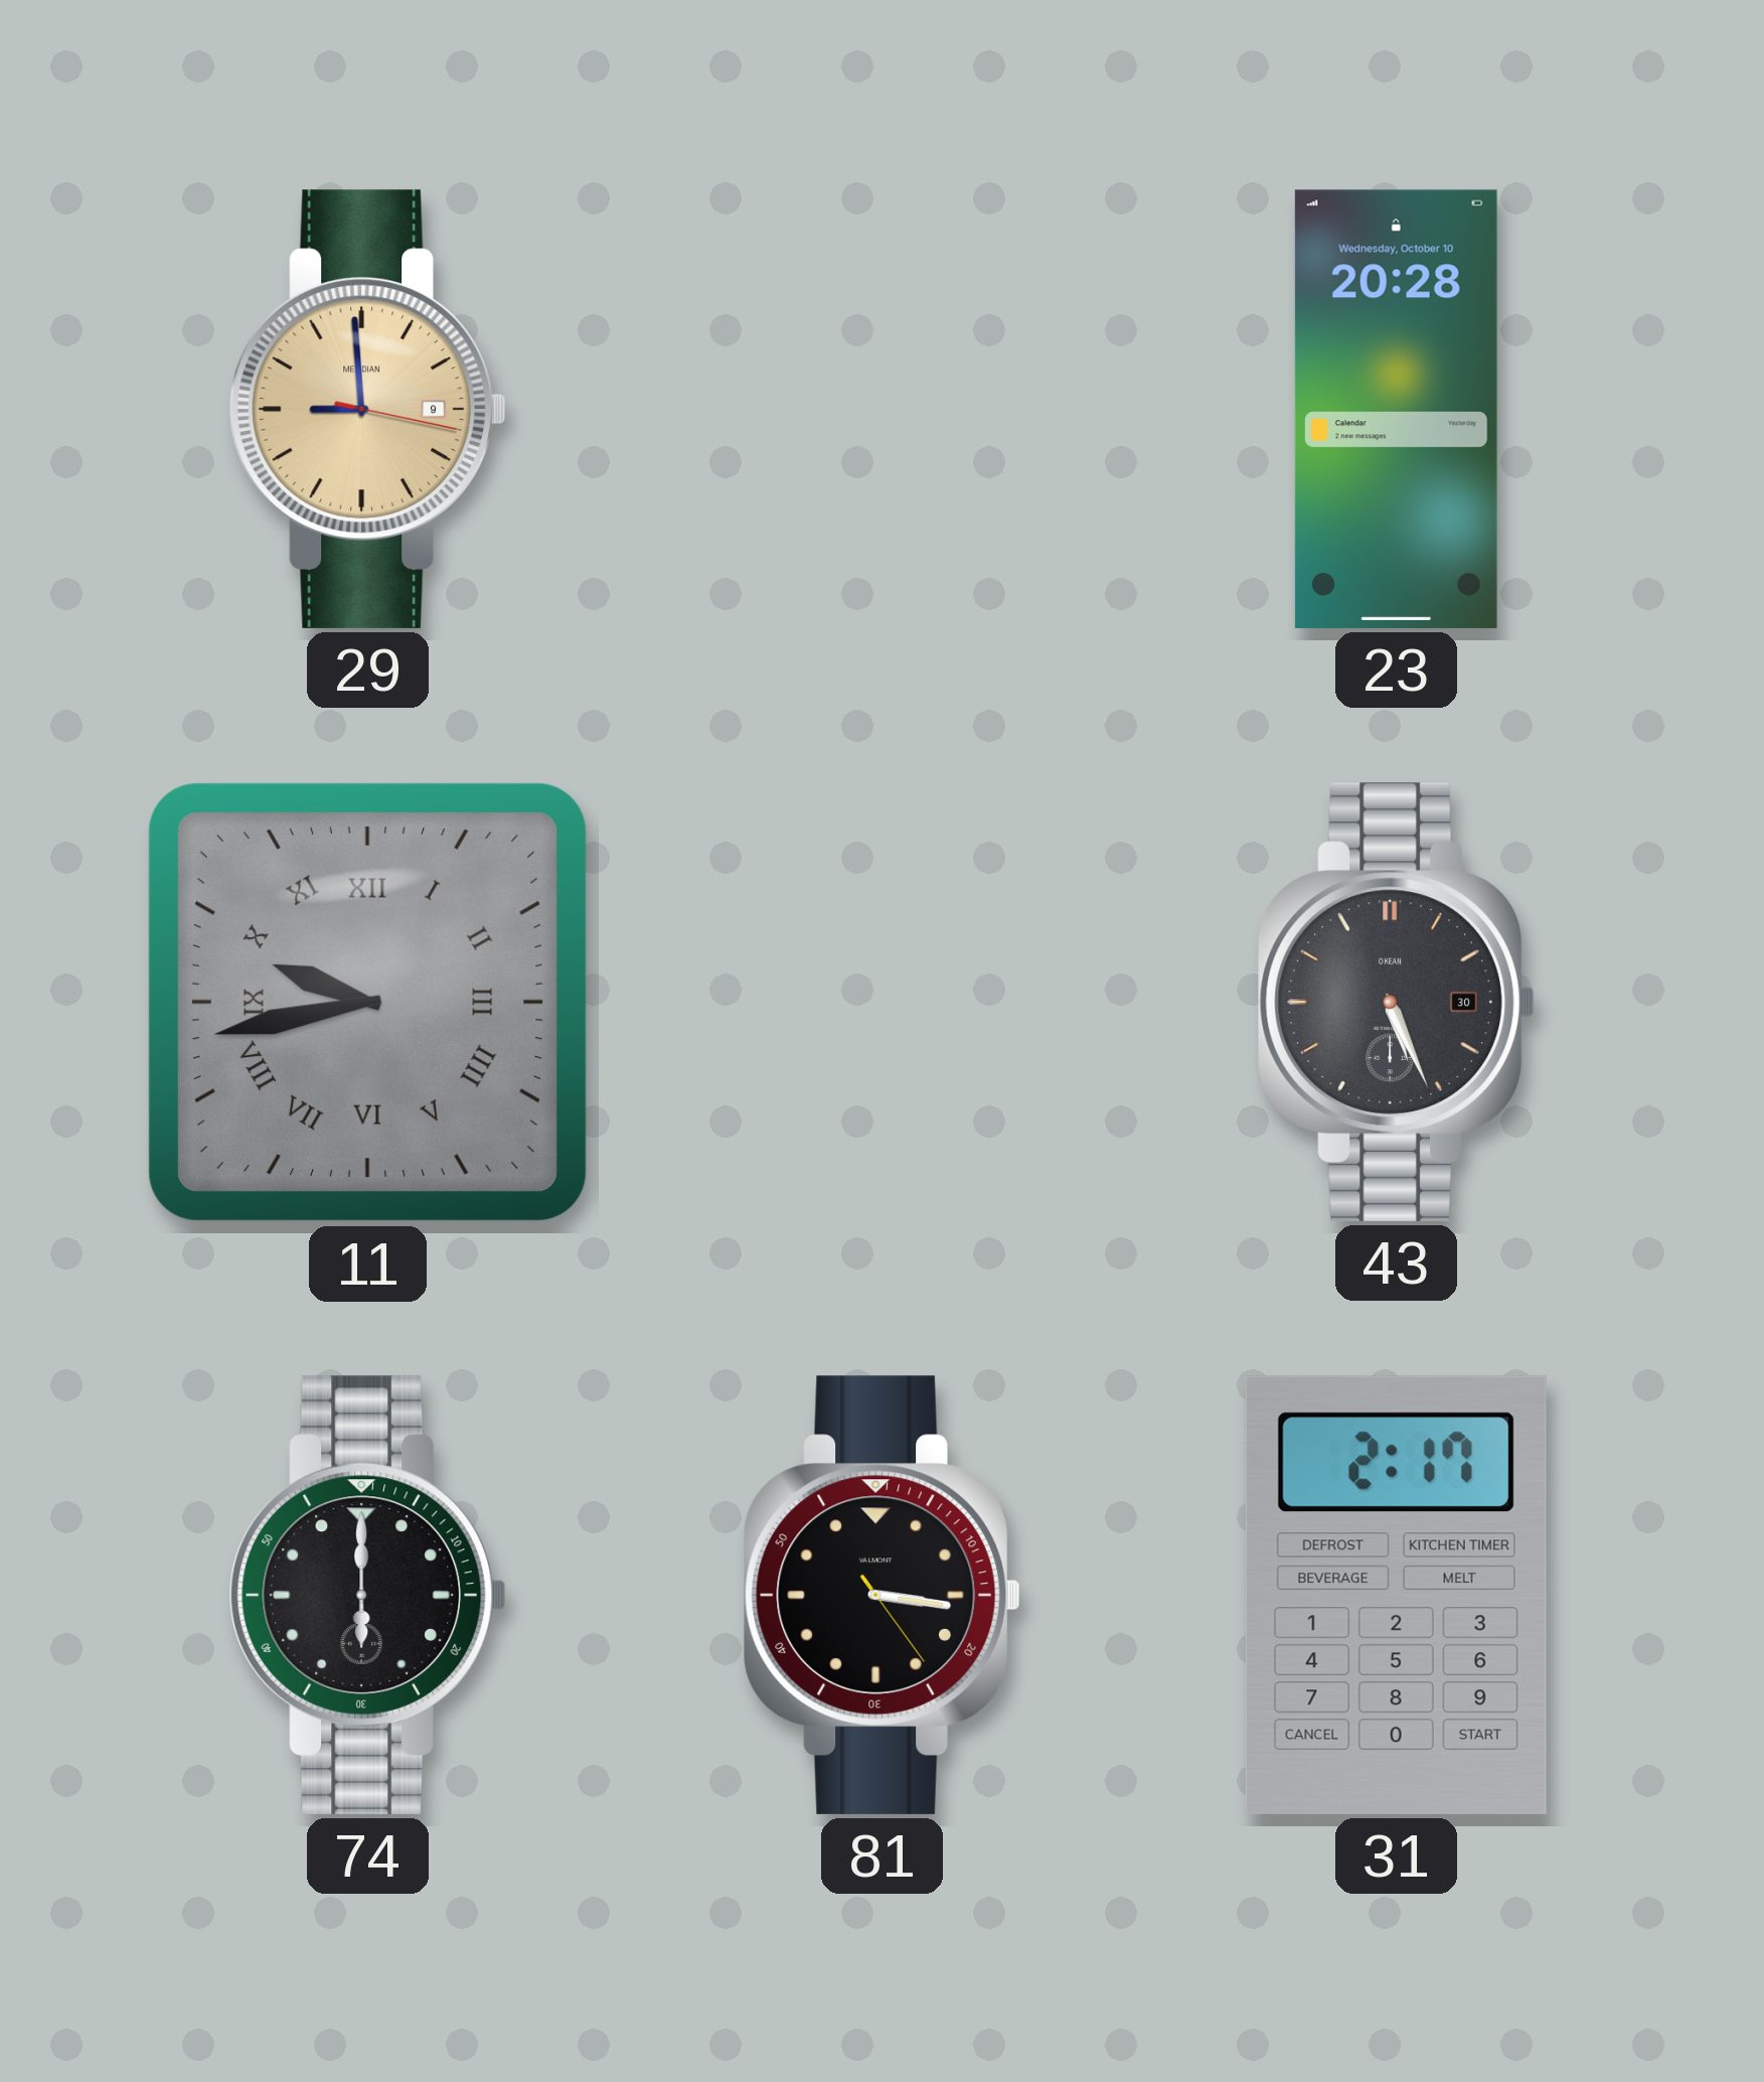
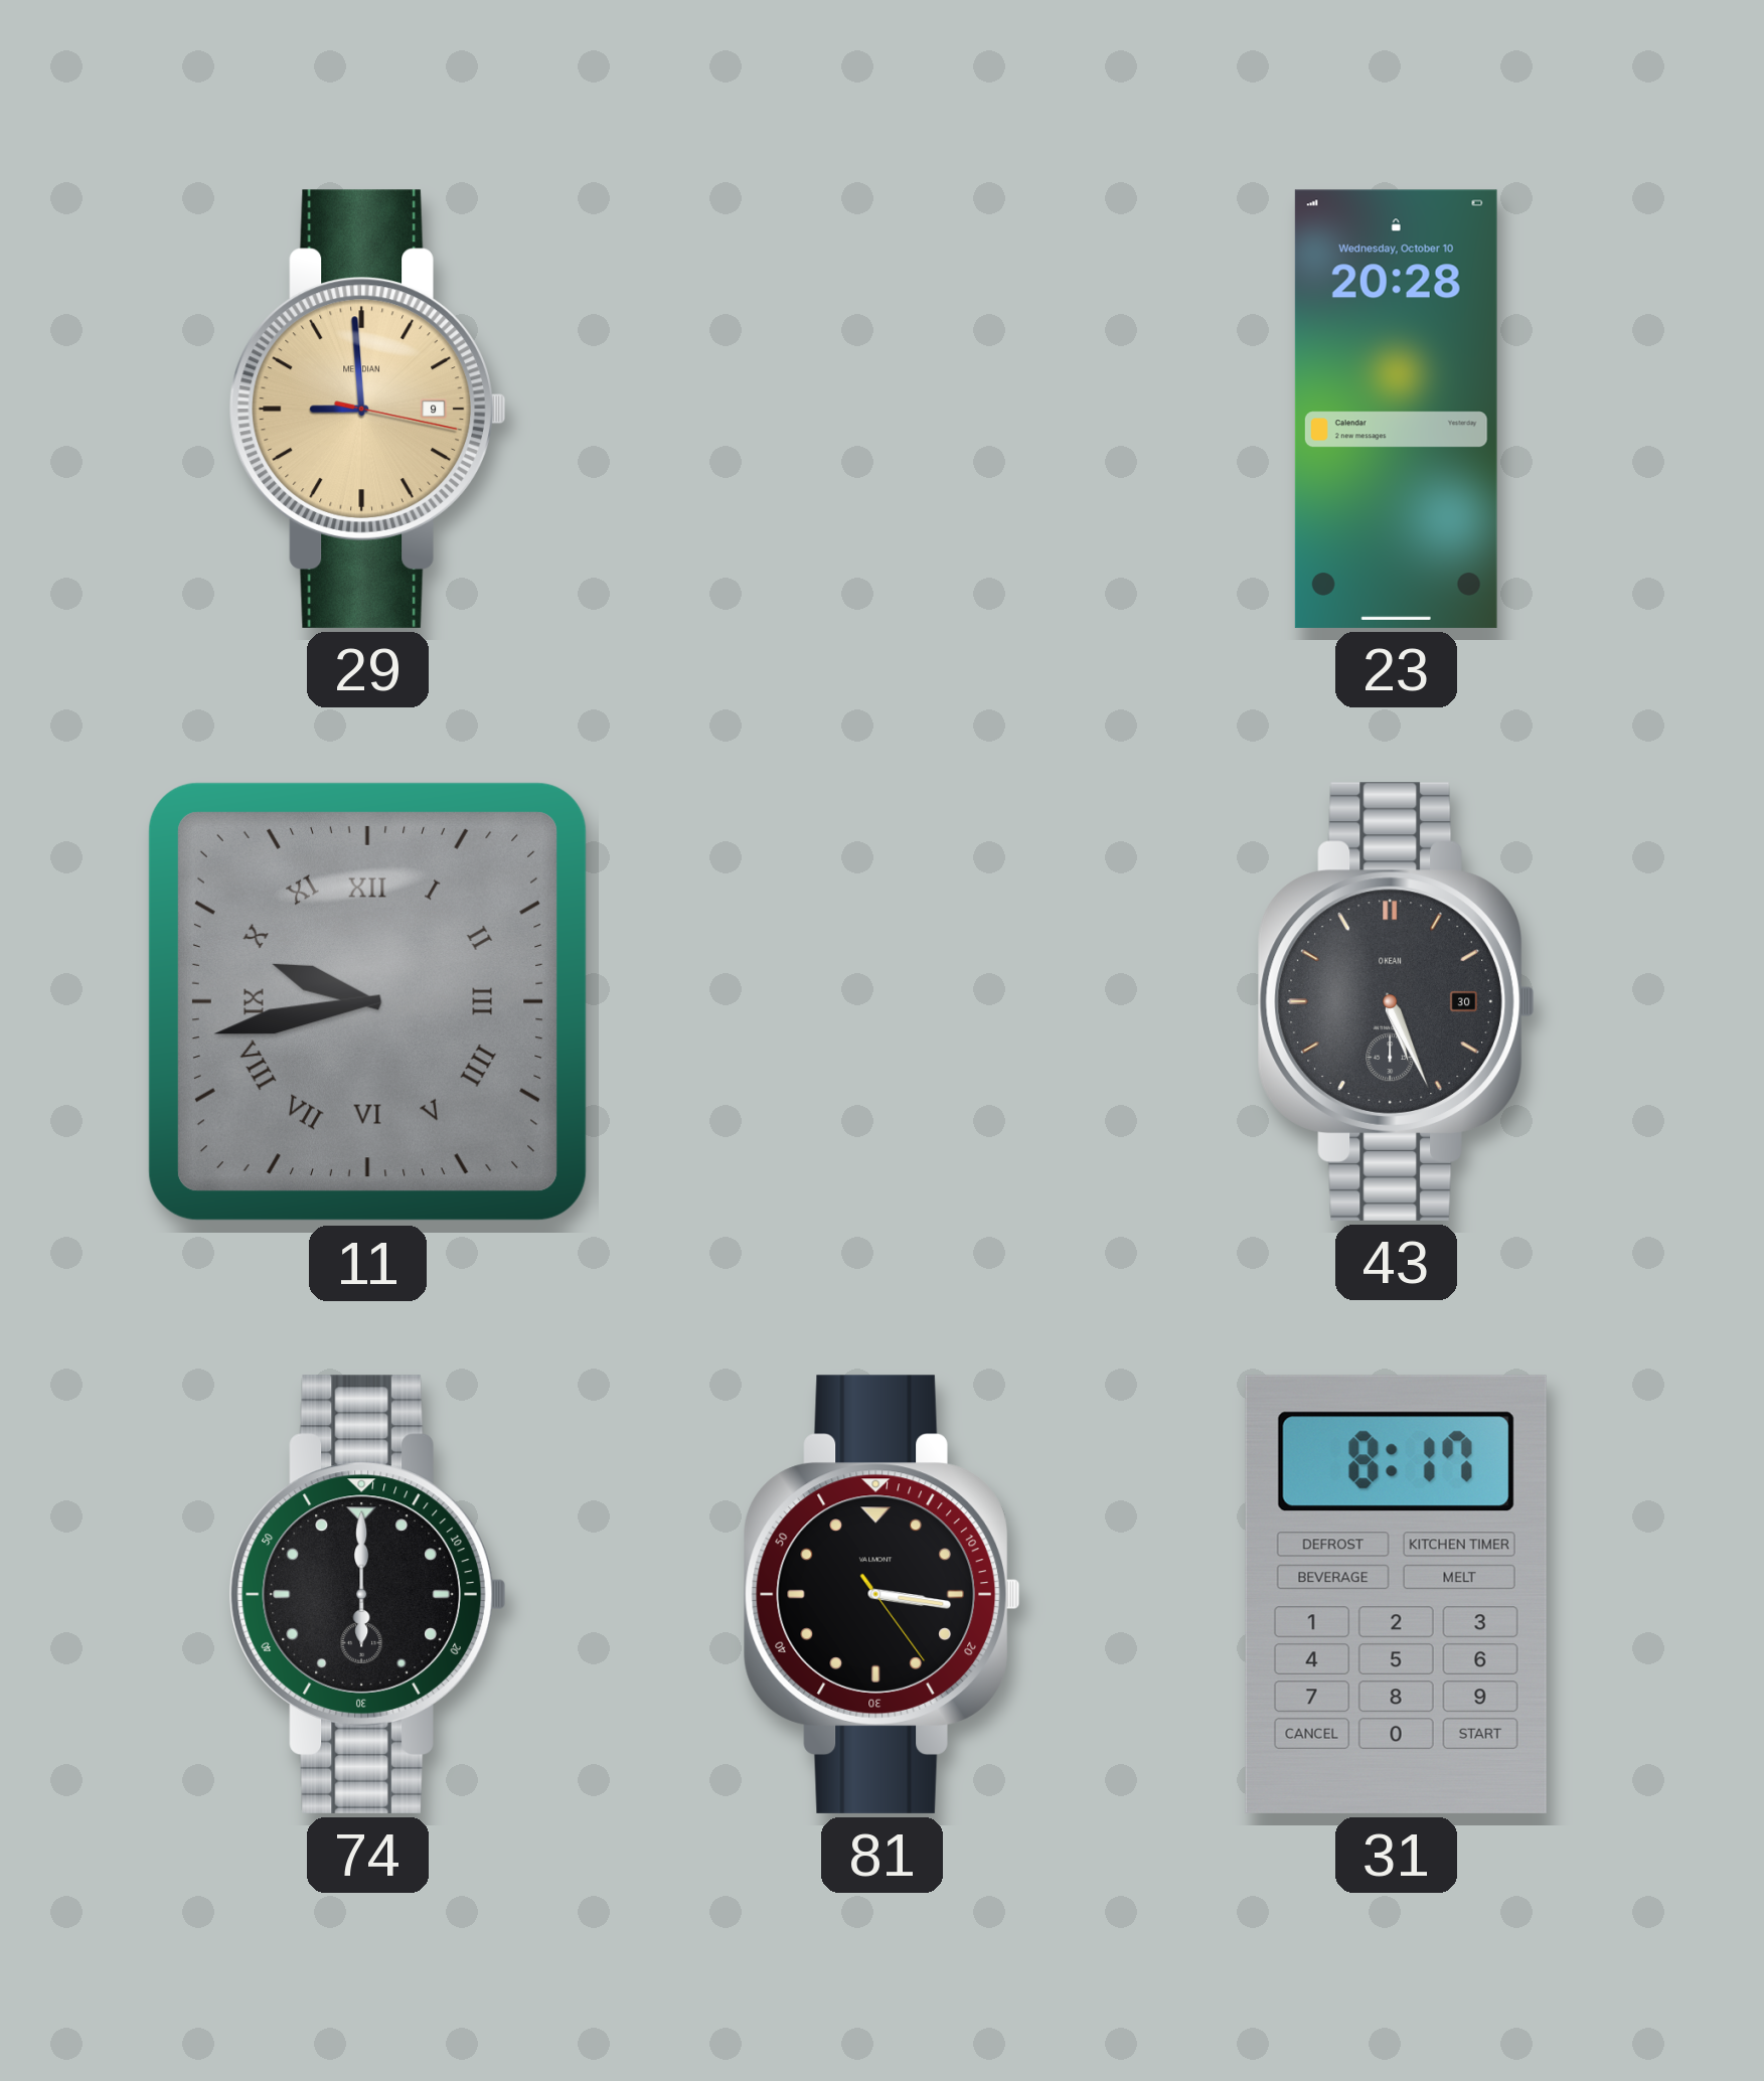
31: 2:17 -> 8:17 (1396, 1594)
